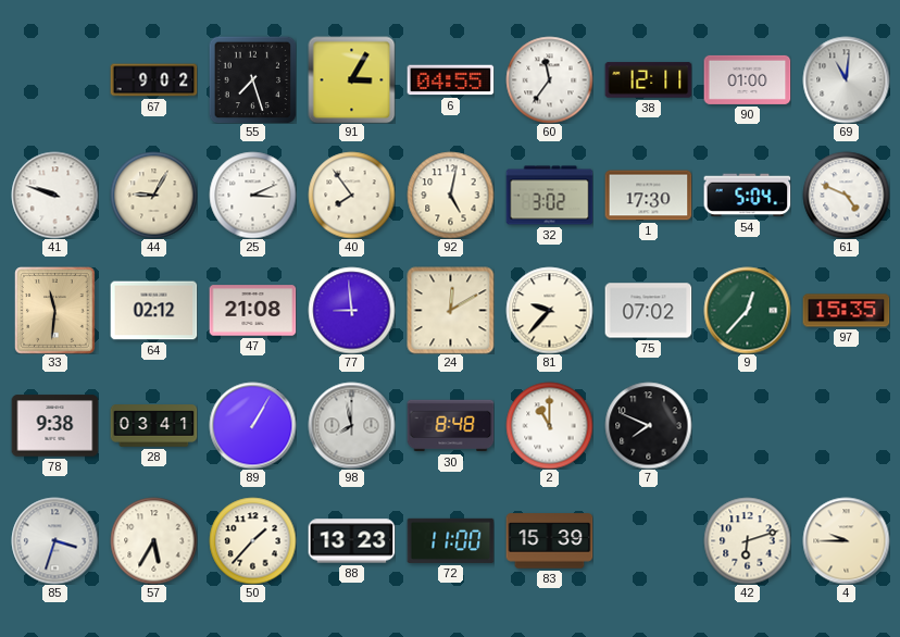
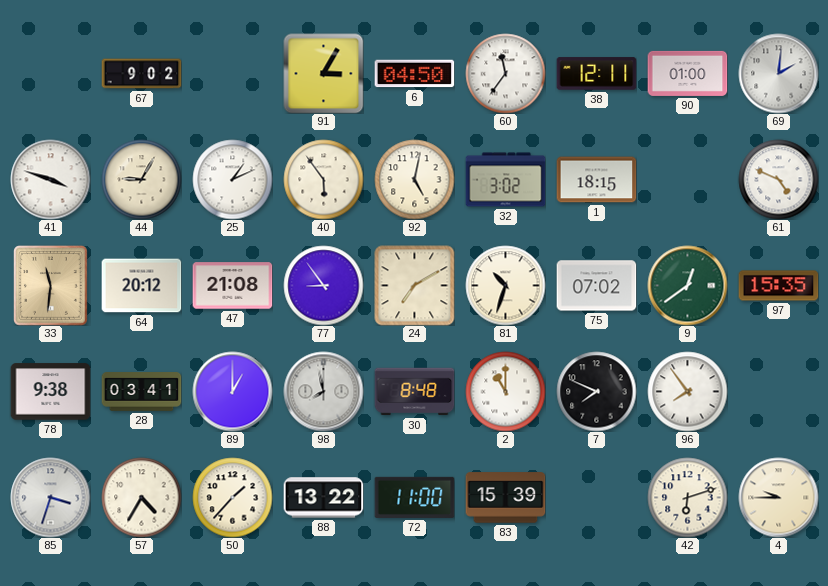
55: 7:27 -> none (252, 79)
6: 04:55 -> 04:50 (414, 74)
69: 11:01 -> 2:01 (778, 73)
41: 9:48 -> 3:48 (50, 179)
25: 3:11 -> 1:11 (232, 179)
40: 7:54 -> 5:54 (323, 179)
1: 17:30 -> 18:15 (596, 180)
54: 5:04 -> none (747, 196)
64: 02:12 -> 20:12 (141, 286)
77: 8:59 -> 8:54 (323, 285)
24: 12:10 -> 7:10 (414, 285)
81: 9:37 -> 10:33 (505, 285)
9: 12:37 -> 12:39 (687, 285)
89: 1:05 -> 1:00 (232, 391)
96: none -> 7:54 (687, 391)
57: 5:35 -> 4:35 (141, 497)
88: 13:23 -> 13:22 (323, 498)
